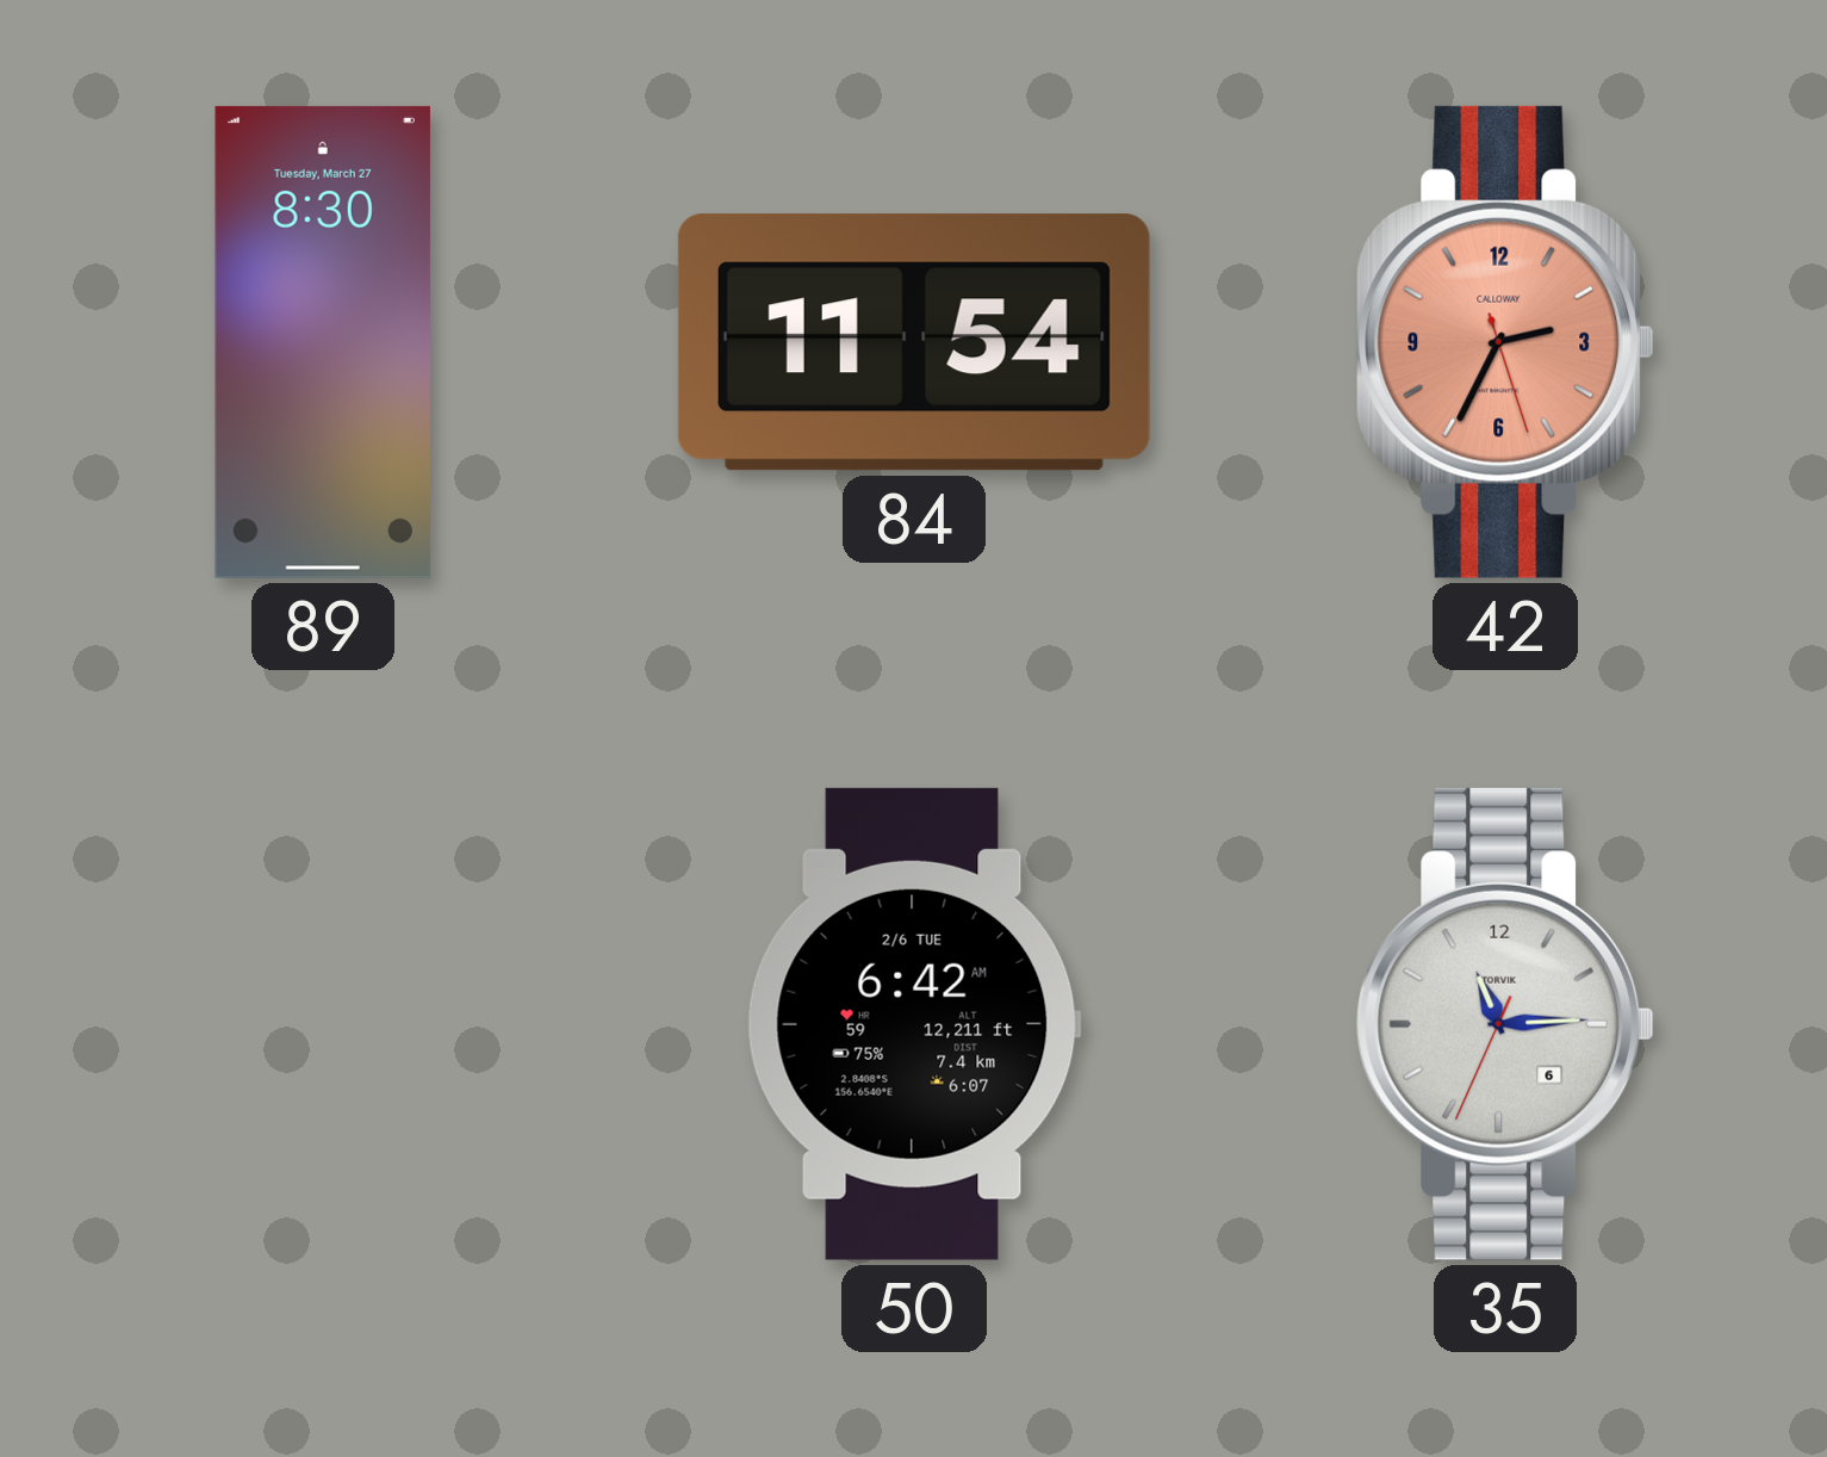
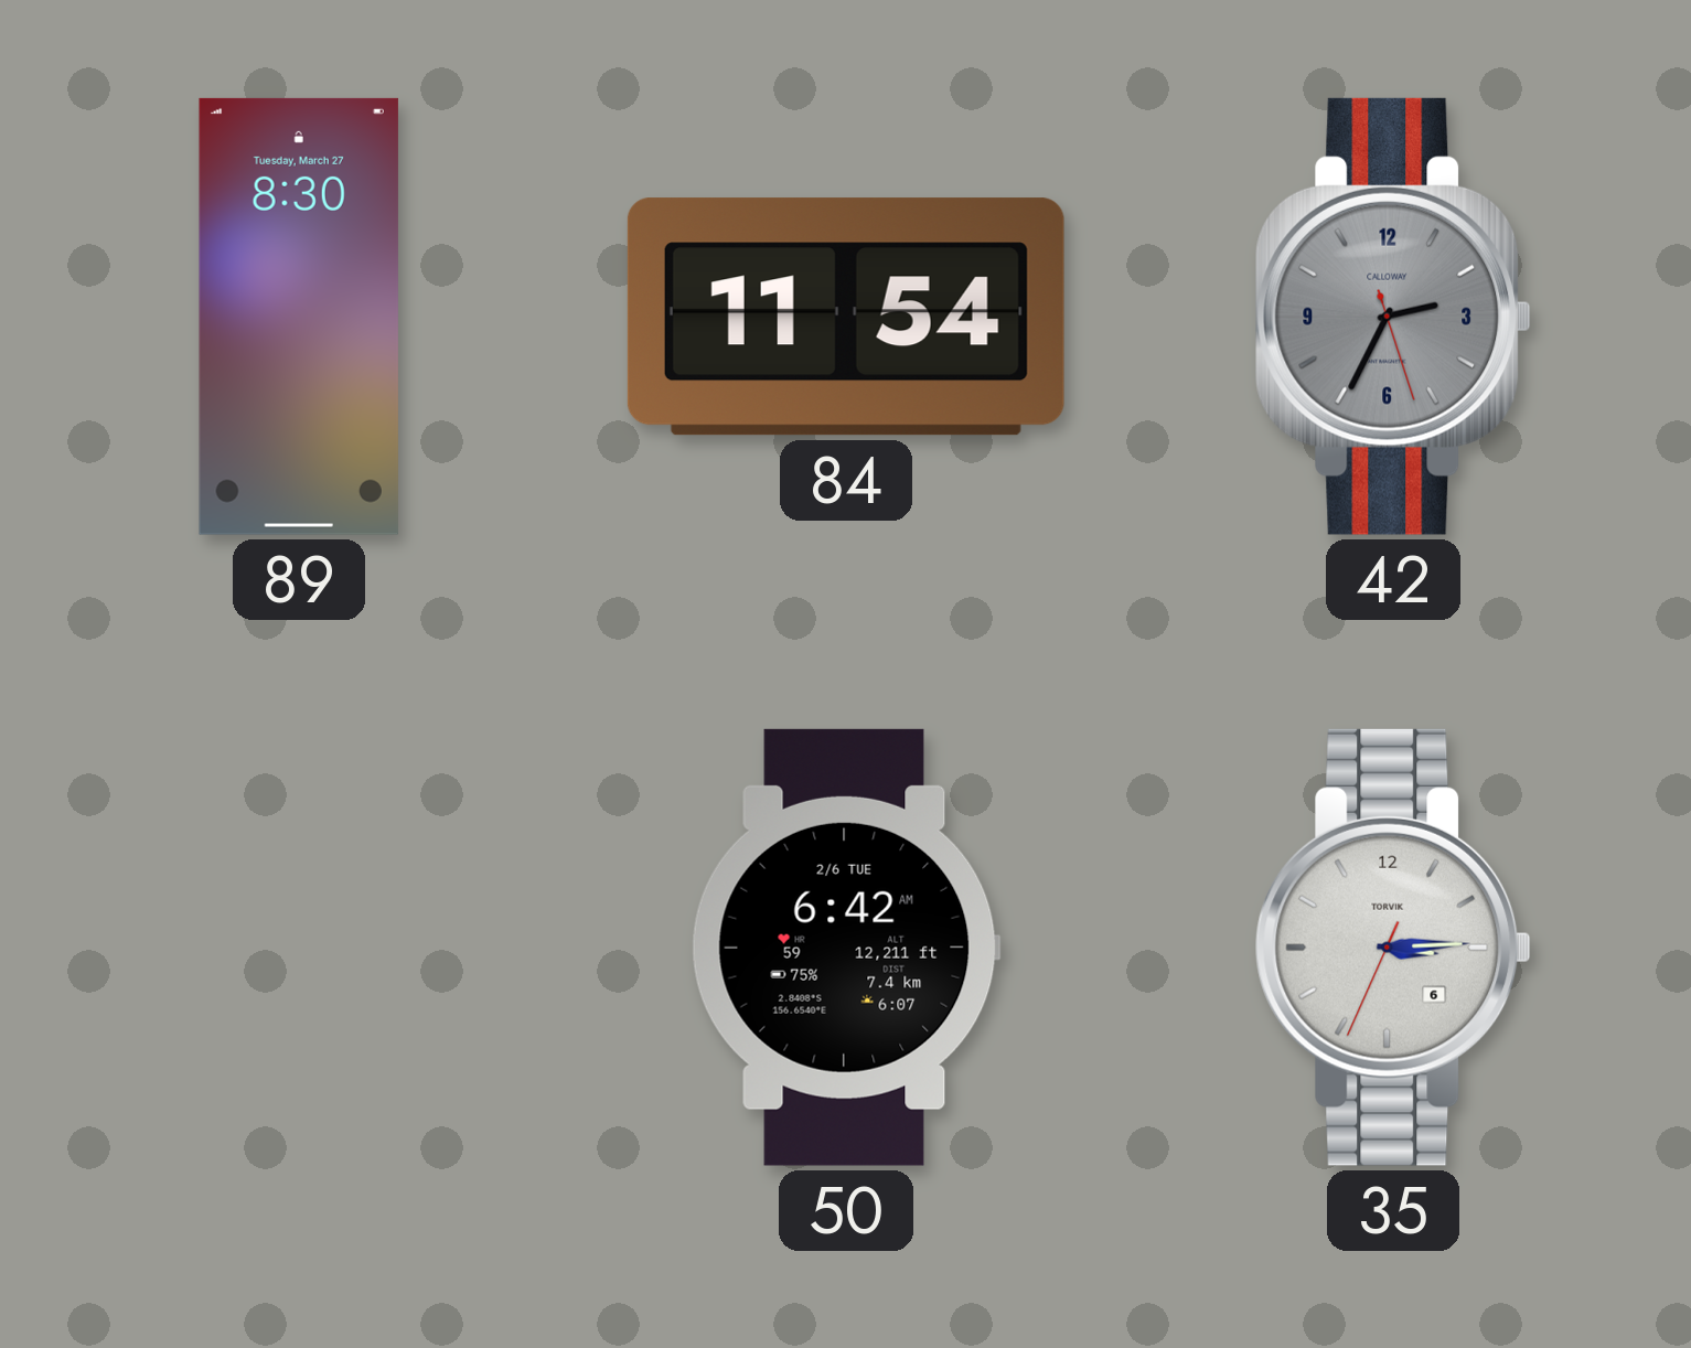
42 dial: salmon -> grey (1393, 317)
35: 11:14 -> 3:14 (1393, 948)
